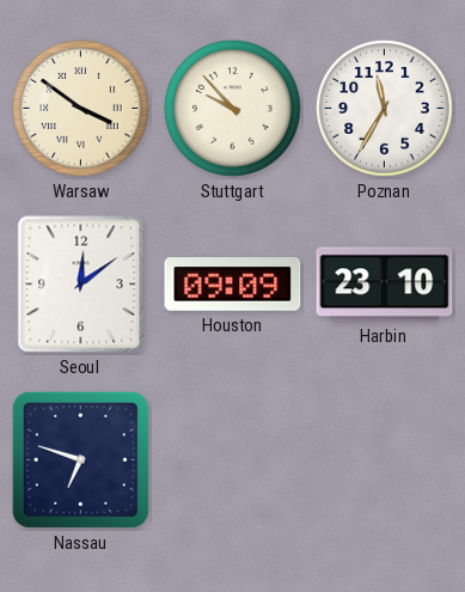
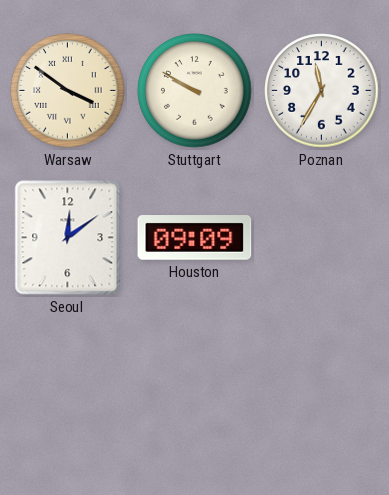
Stuttgart: 9:53 -> 9:50 (195, 91)
Harbin: 23:10 -> none (385, 285)
Nassau: 6:48 -> none (80, 459)
